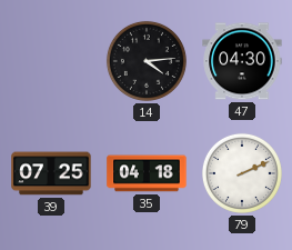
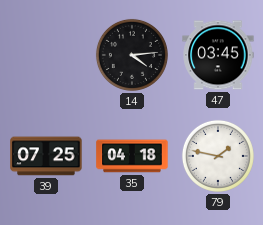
47: 04:30 -> 03:45 (218, 55)
79: 2:11 -> 1:47 (218, 156)
